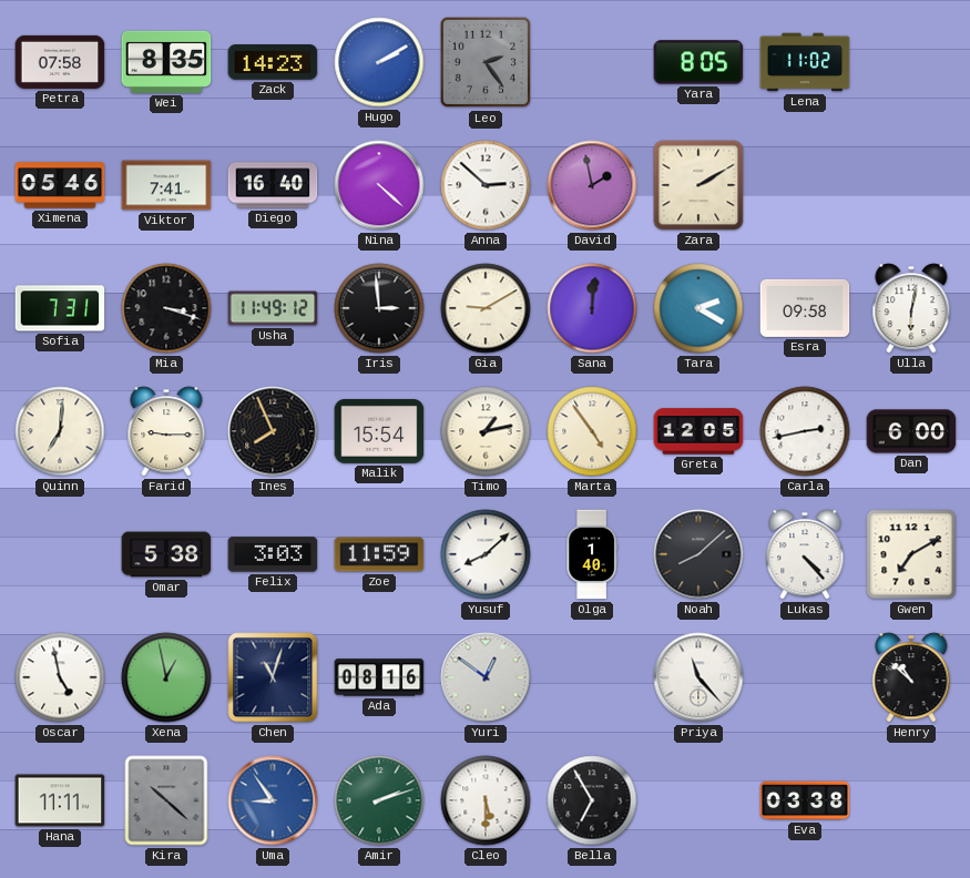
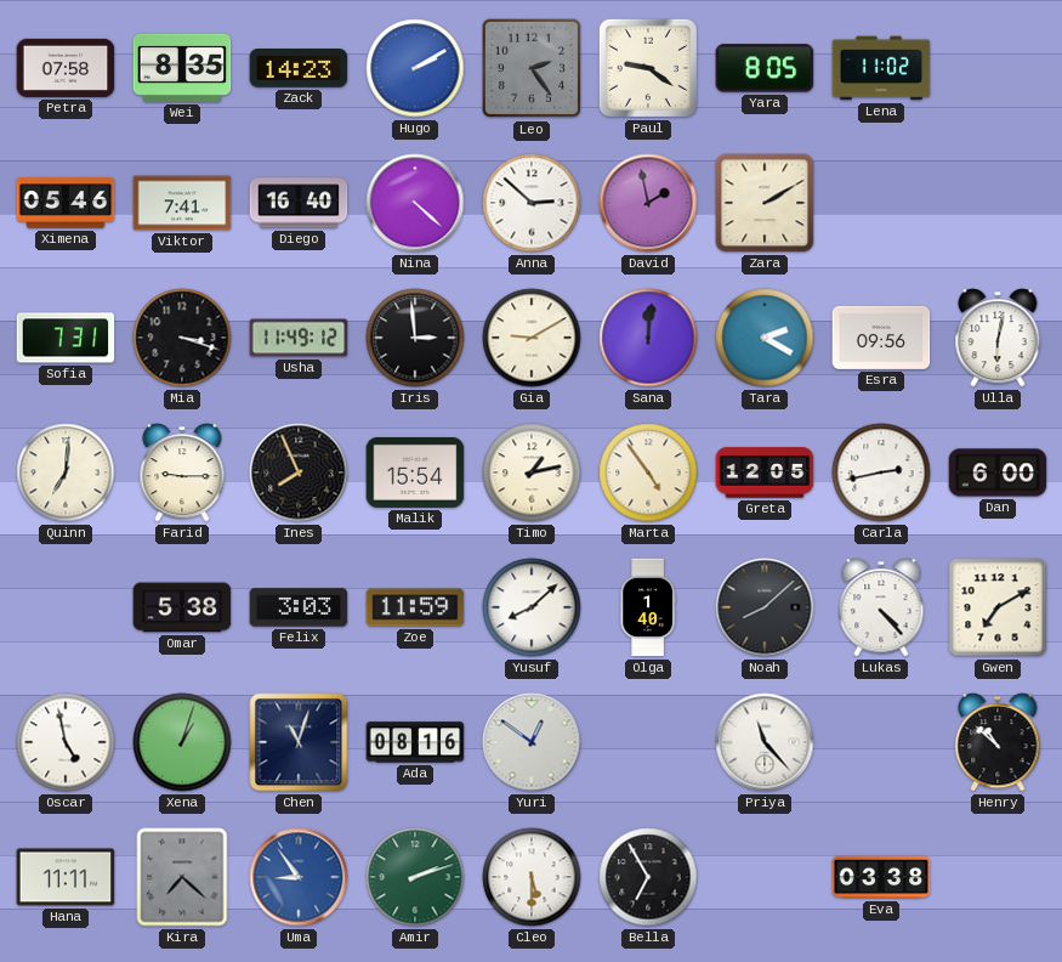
Paul: none -> 9:21 (648, 68)
Esra: 09:58 -> 09:56 (881, 338)
Xena: 12:58 -> 1:03 (182, 742)
Kira: 10:22 -> 7:22 (182, 877)
